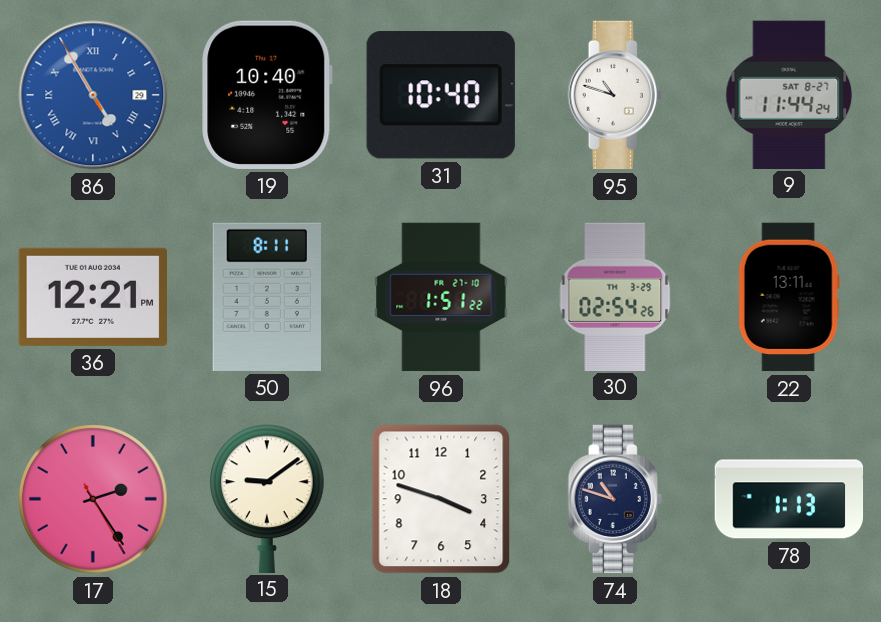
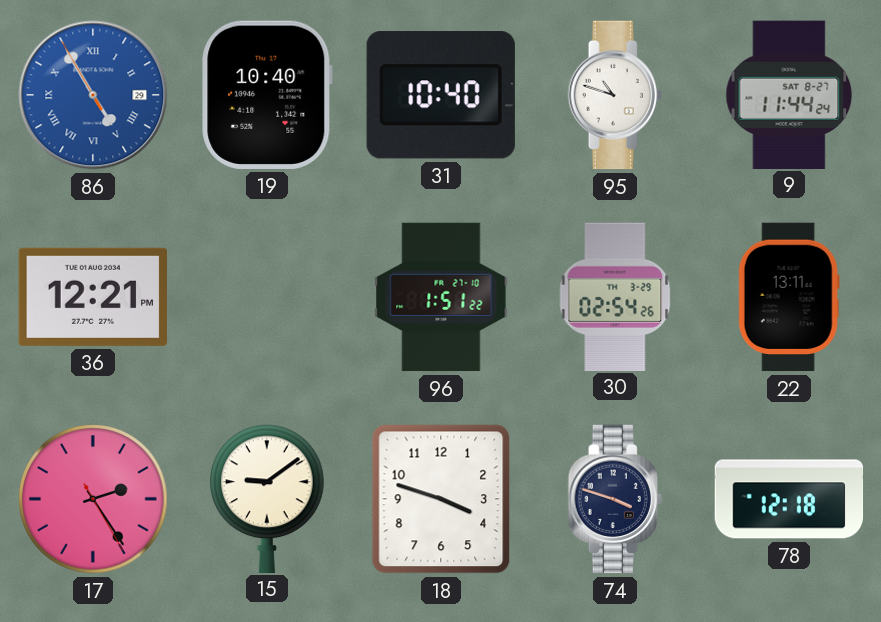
50: 8:11 -> none (266, 297)
74: 10:48 -> 3:48 (615, 499)
78: 1:13 -> 12:18 (789, 499)
